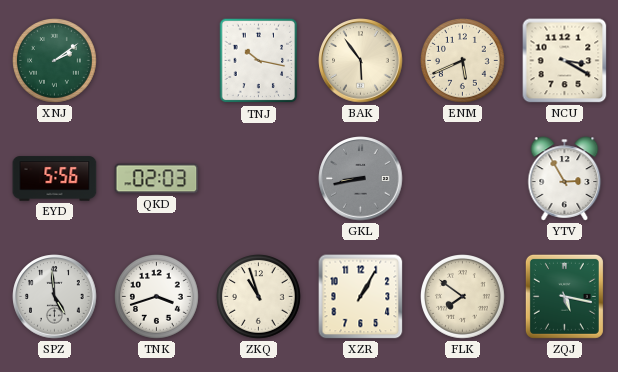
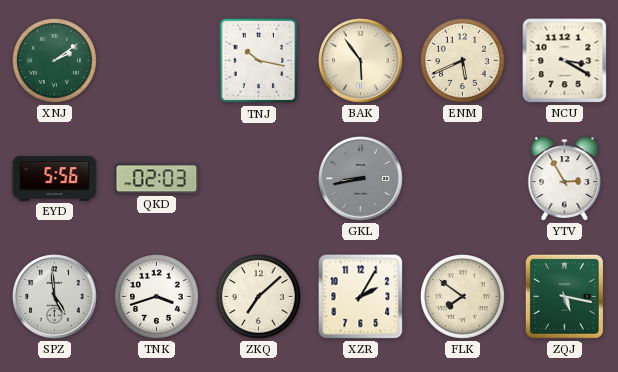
ZKQ: 10:57 -> 7:08 (259, 297)
XZR: 1:05 -> 2:05 (361, 297)
